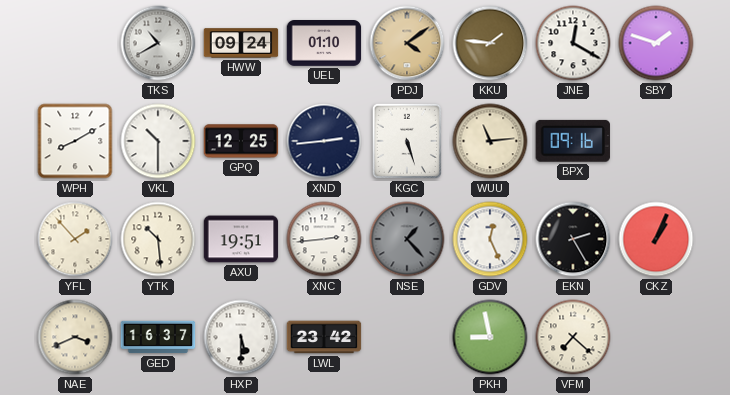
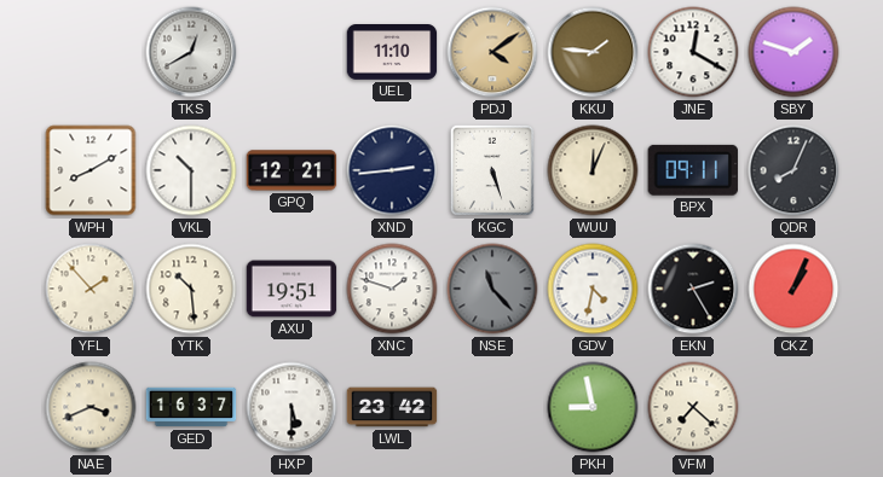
TKS: 10:40 -> 12:40 (191, 52)
HWW: 09:24 -> none (241, 43)
UEL: 01:10 -> 11:10 (392, 53)
GPQ: 12:25 -> 12:21 (292, 170)
WUU: 11:14 -> 12:04 (593, 170)
BPX: 09:16 -> 09:11 (693, 170)
QDR: none -> 8:04 (793, 170)
XNC: 2:44 -> 1:48 (392, 289)
NSE: 1:23 -> 11:23 (492, 289)
GDV: 12:26 -> 4:32 (593, 289)
